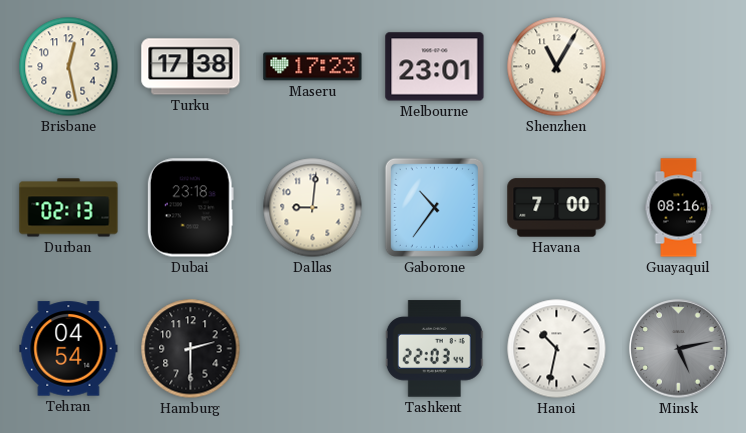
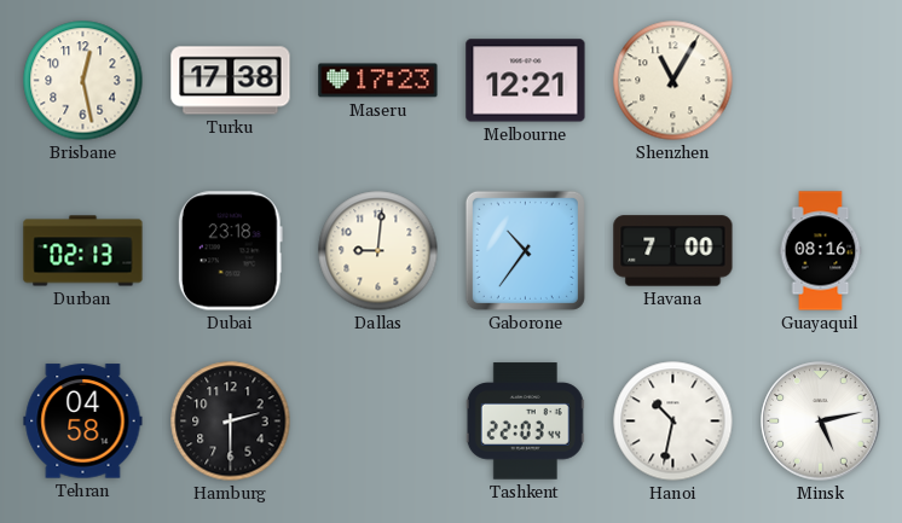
Melbourne: 23:01 -> 12:21 (526, 81)
Tehran: 04:54 -> 04:58 (83, 422)
Minsk dial: grey -> white (821, 422)
